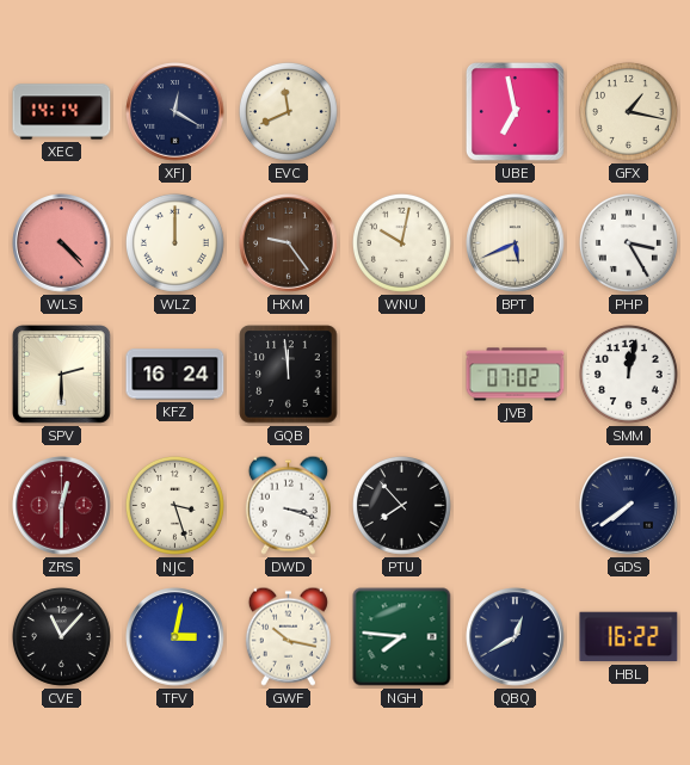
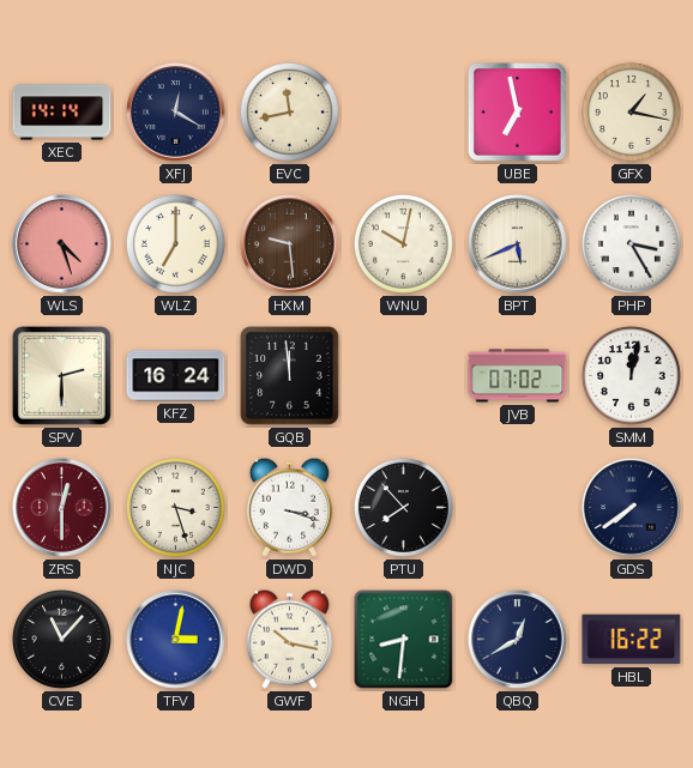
EVC: 11:41 -> 11:43 (289, 111)
WLS: 4:23 -> 4:27 (62, 244)
WLZ: 12:00 -> 7:00 (175, 243)
HXM: 9:24 -> 9:29 (290, 244)
NGH: 7:46 -> 8:31 (404, 640)
